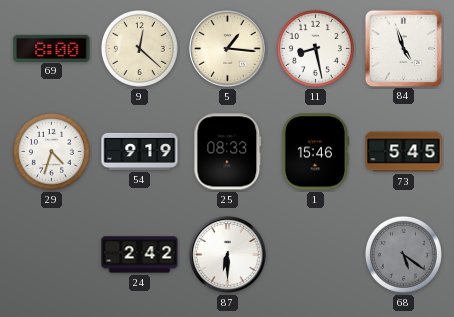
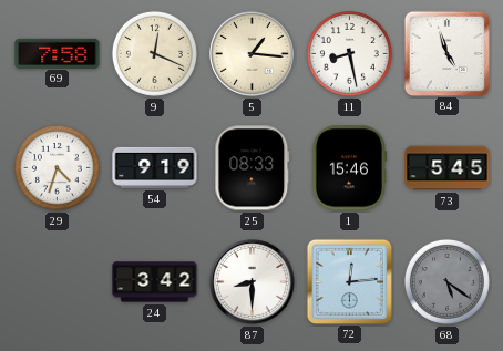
69: 8:00 -> 7:58 (58, 53)
9: 12:22 -> 12:19 (154, 53)
24: 2:42 -> 3:42 (155, 282)
87: 6:30 -> 8:30 (253, 282)
72: none -> 12:14 (349, 281)
